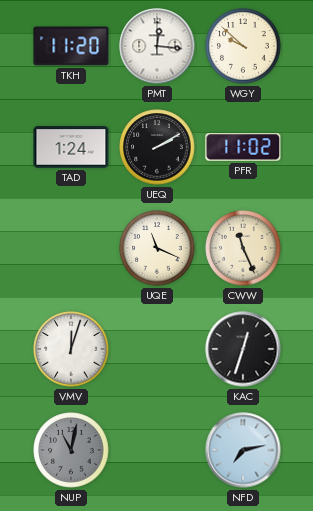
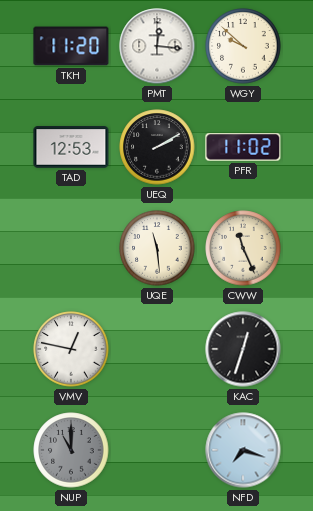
TAD: 1:24 -> 12:53 (71, 147)
UQE: 11:19 -> 11:29 (157, 248)
VMV: 12:03 -> 12:47 (71, 349)
NUP: 11:02 -> 11:00 (71, 450)
NFD: 7:13 -> 7:18 (243, 450)
